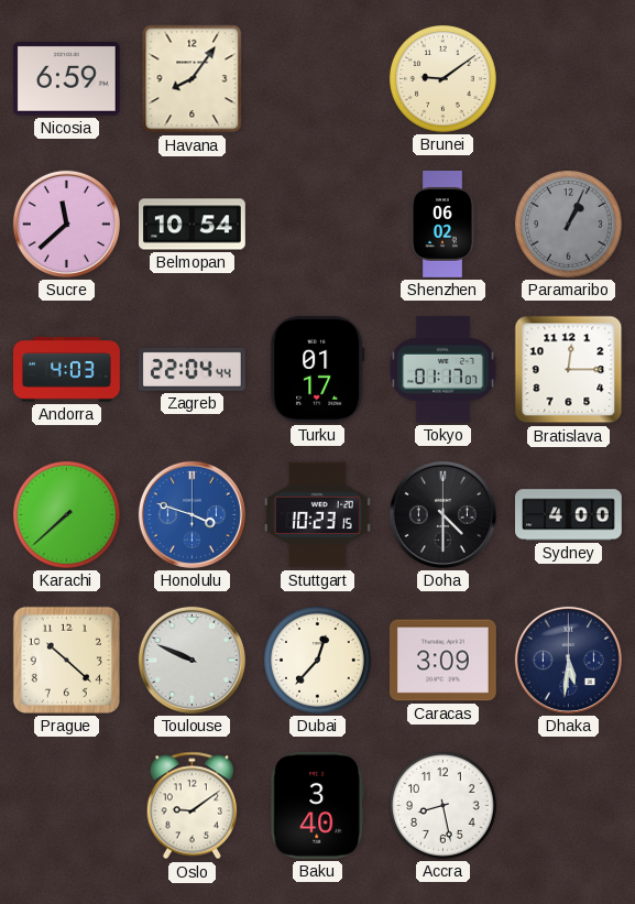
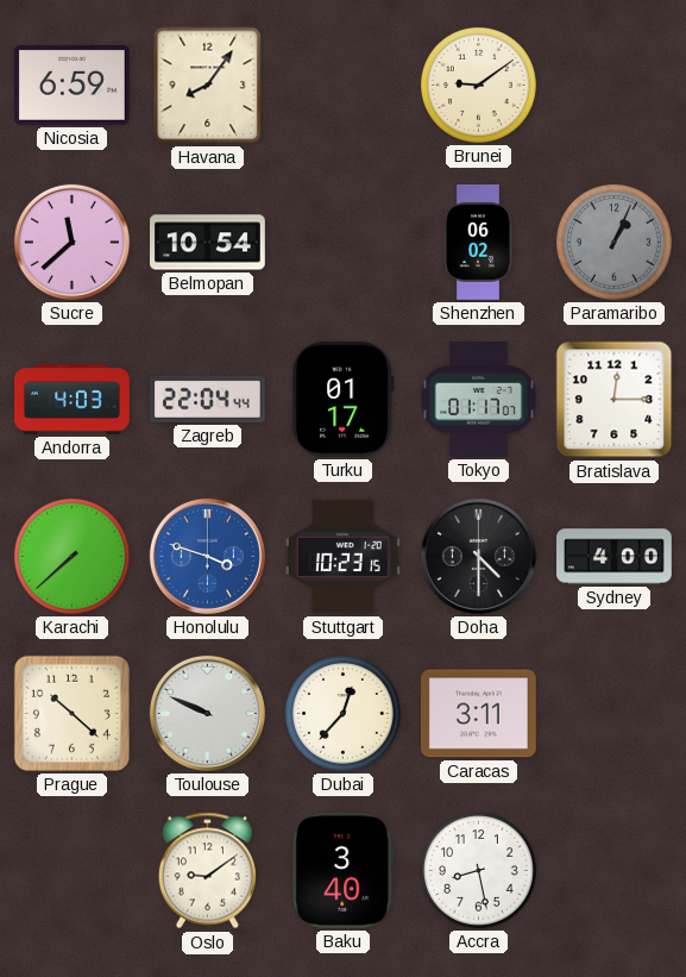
Caracas: 3:09 -> 3:11 (478, 714)
Dhaka: 5:31 -> none (568, 660)
